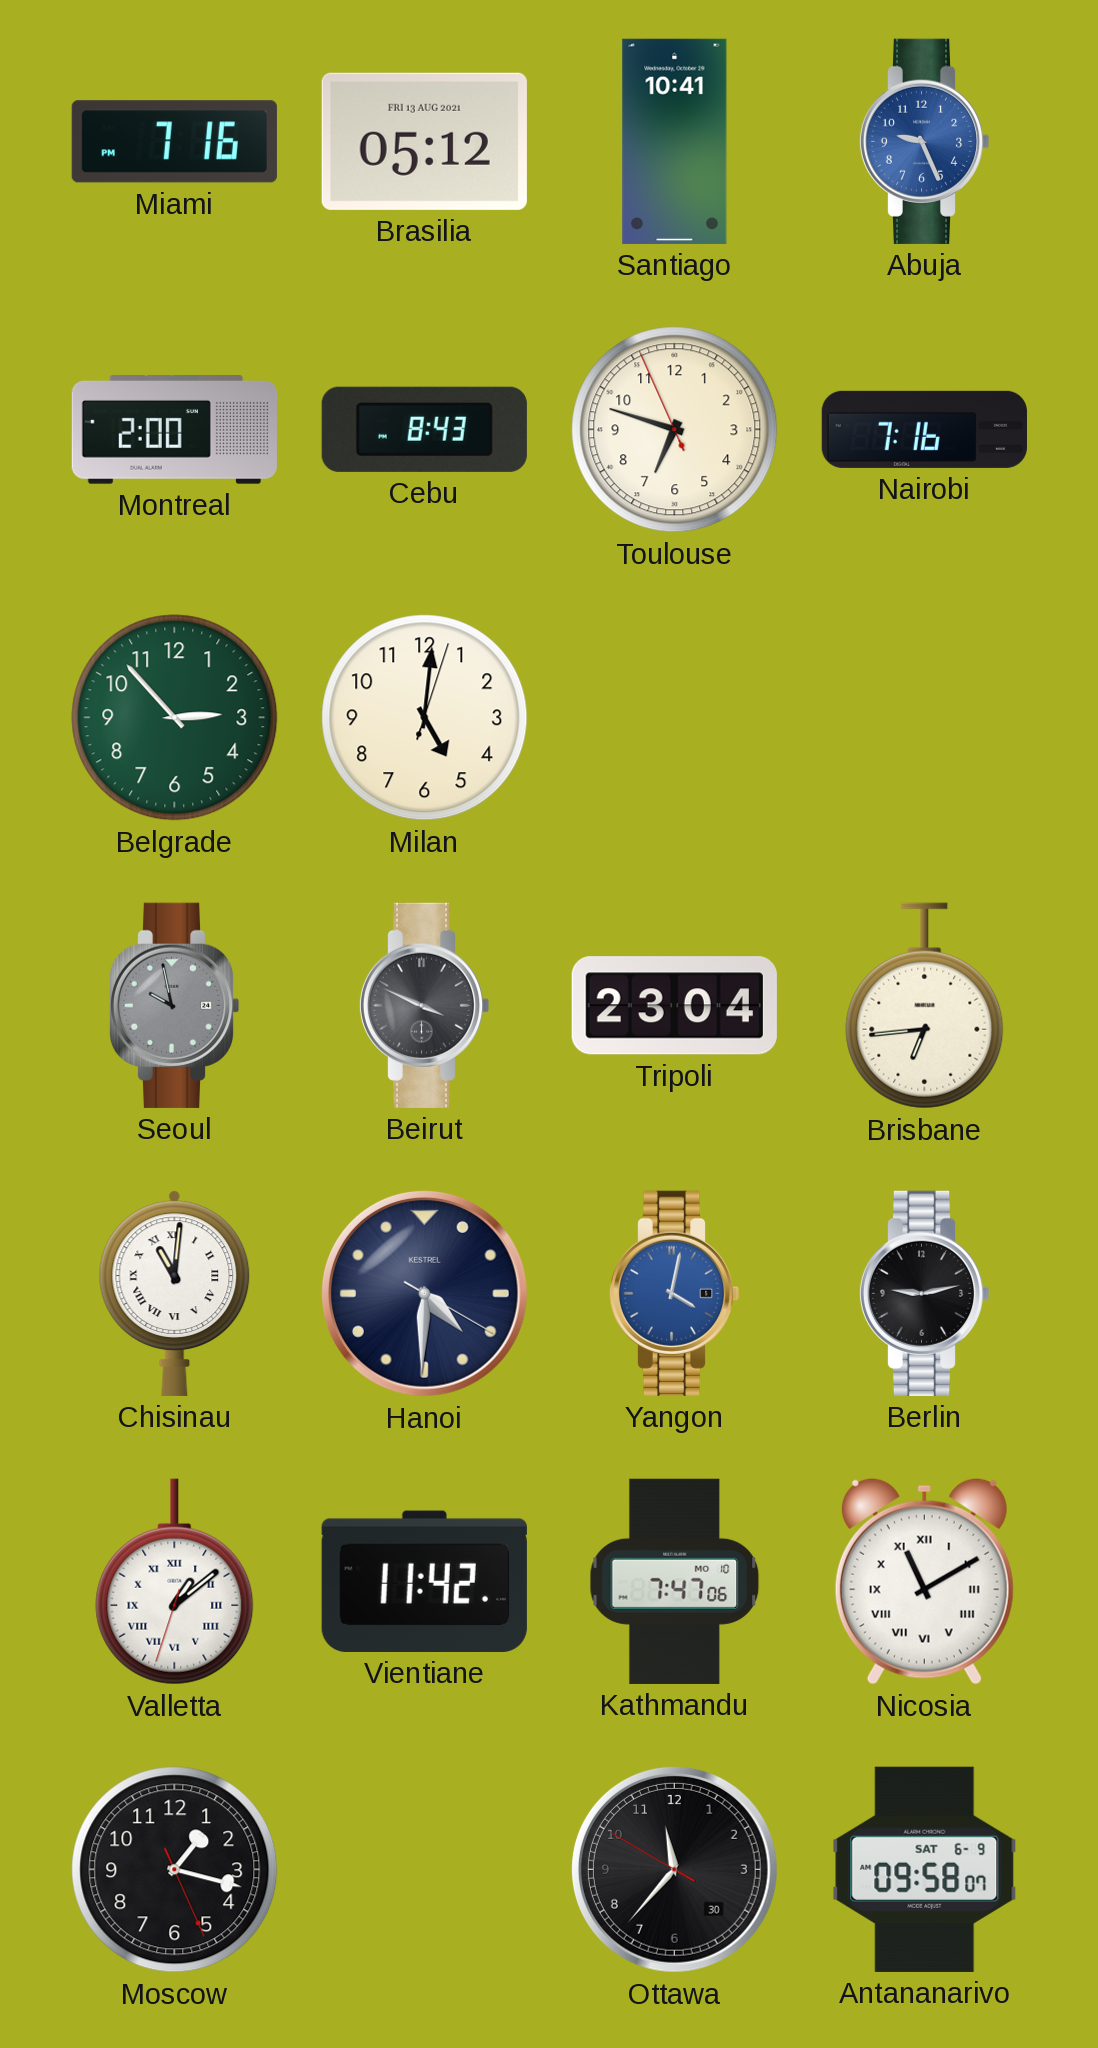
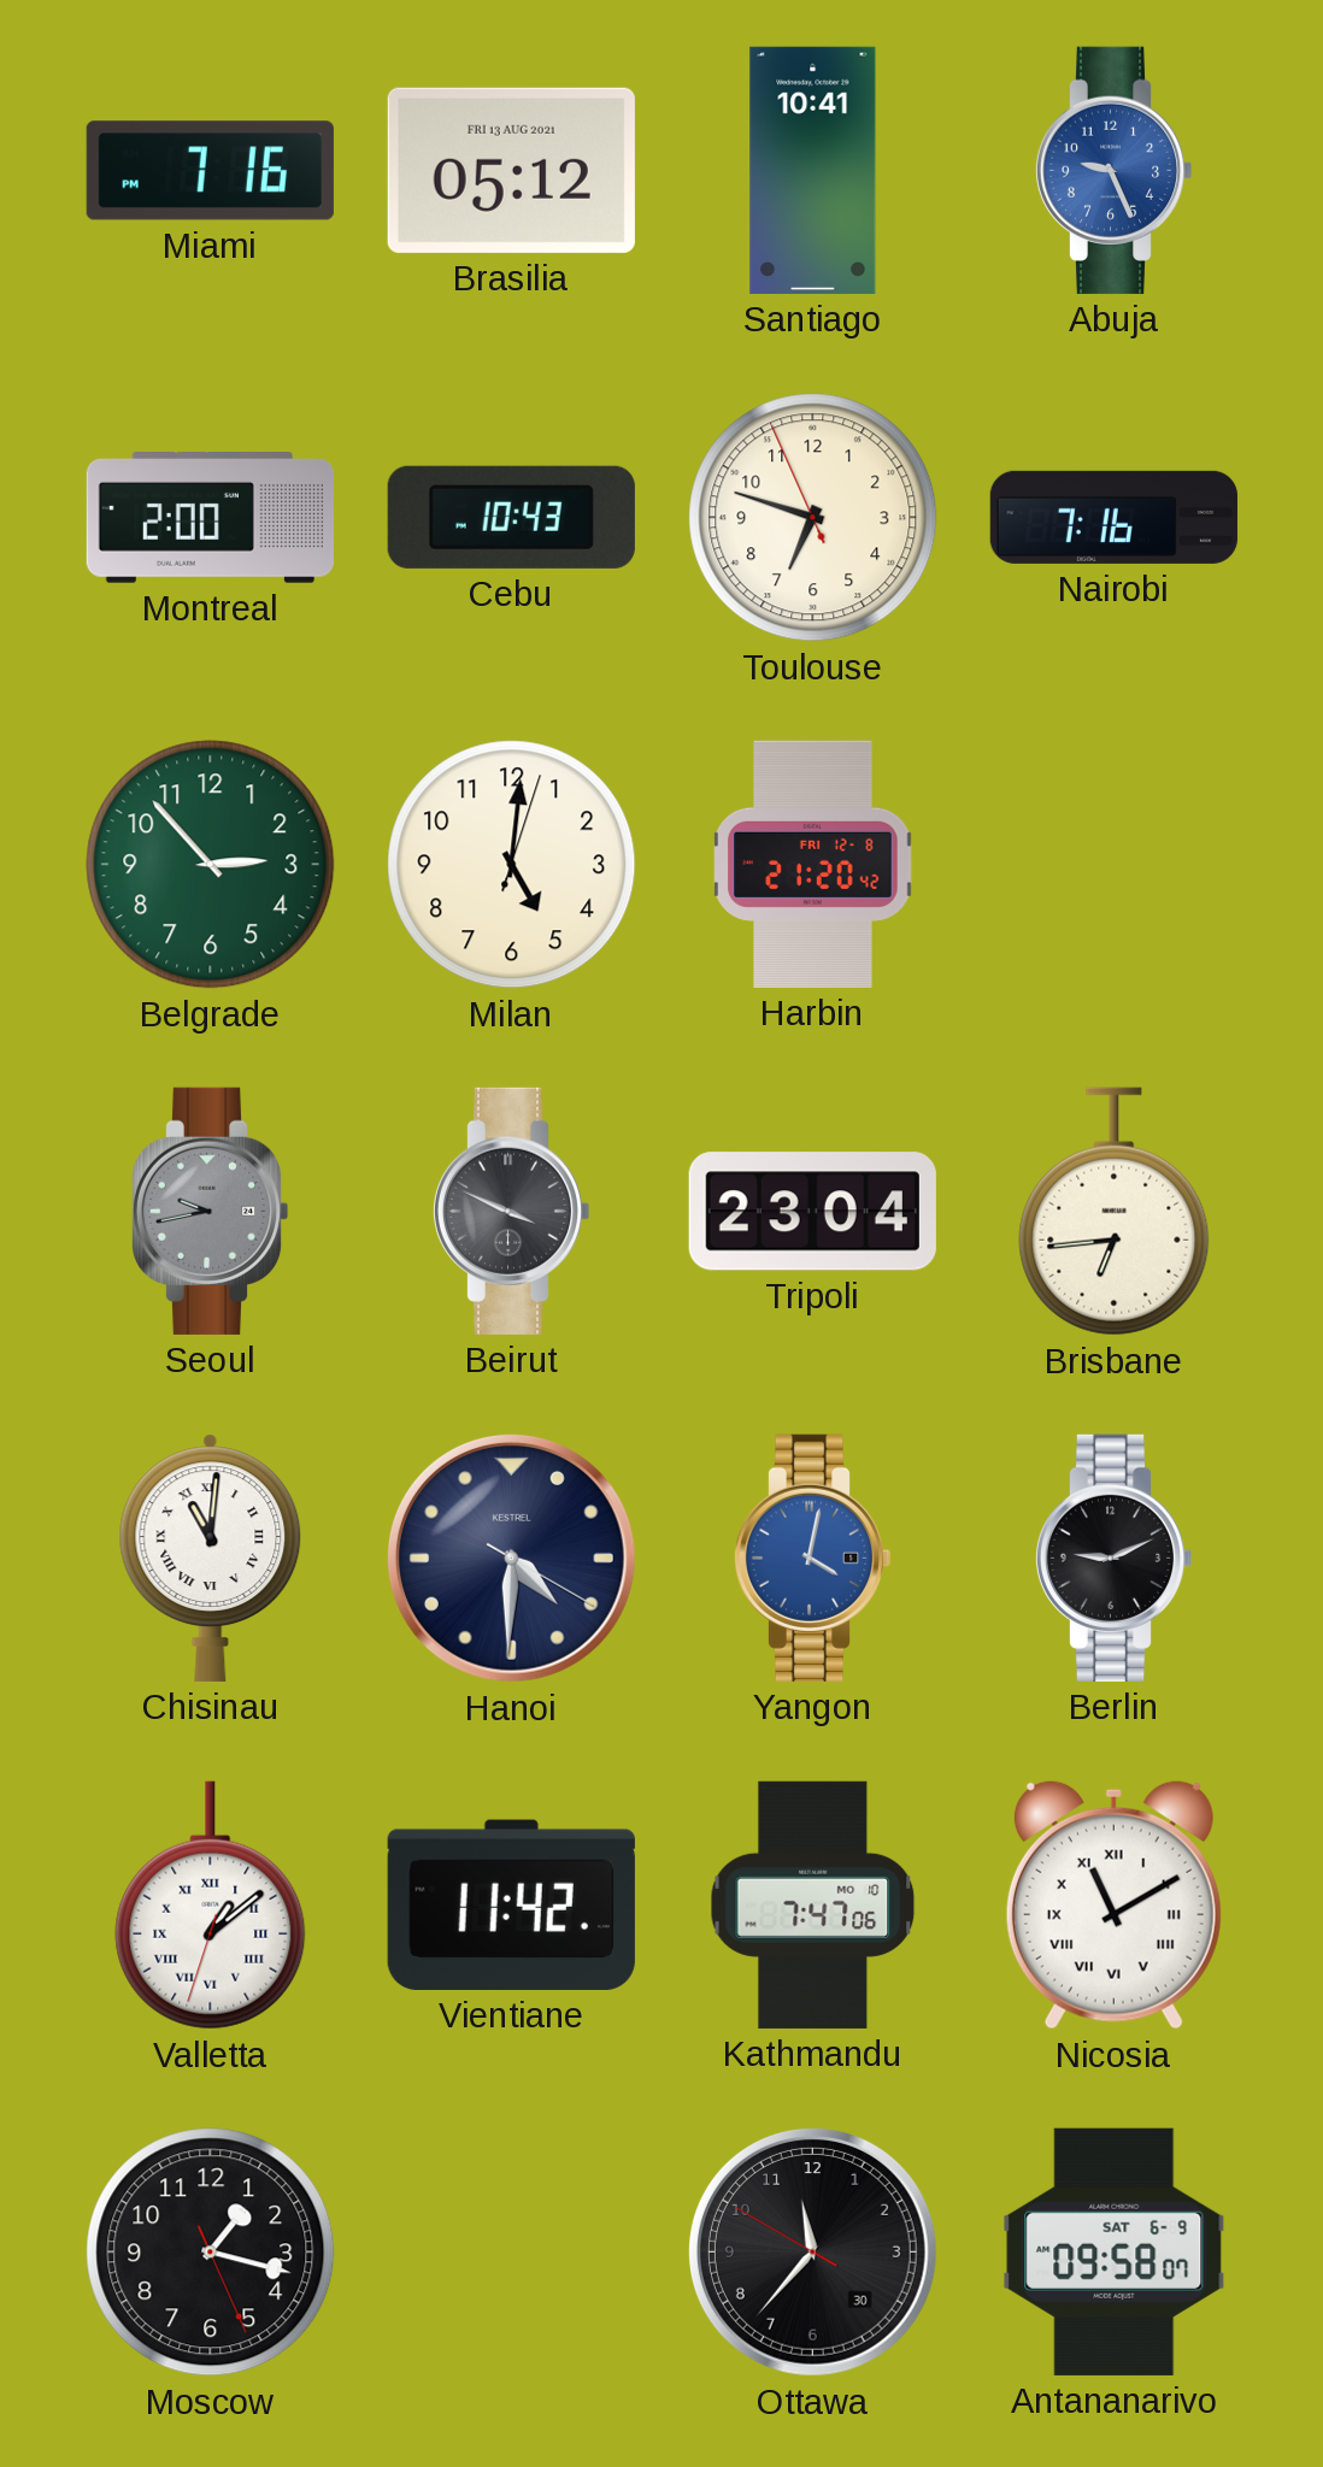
Cebu: 8:43 -> 10:43 (511, 517)
Harbin: none -> 21:20 (813, 864)
Seoul: 9:58 -> 9:43 (210, 1211)
Berlin: 9:13 -> 9:11 (1113, 1558)
